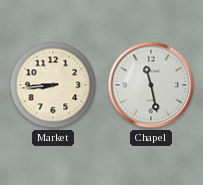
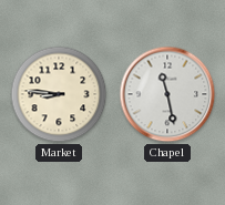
Market: 8:44 -> 8:46 (59, 94)
